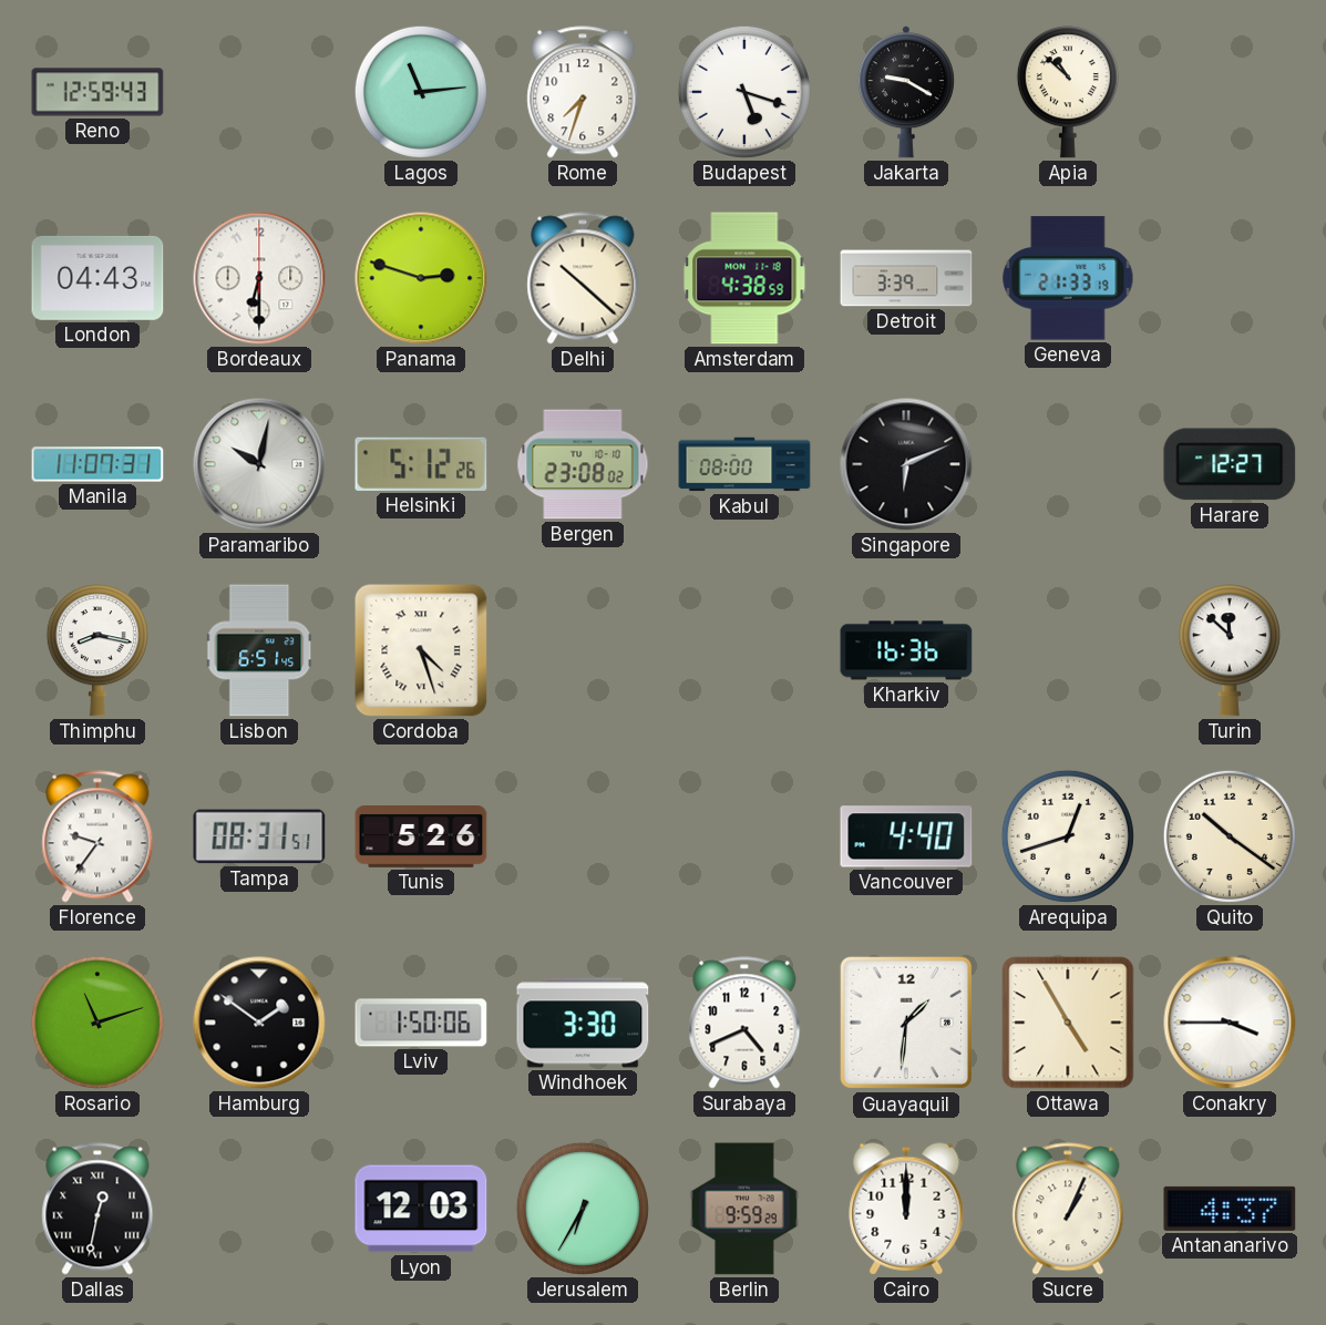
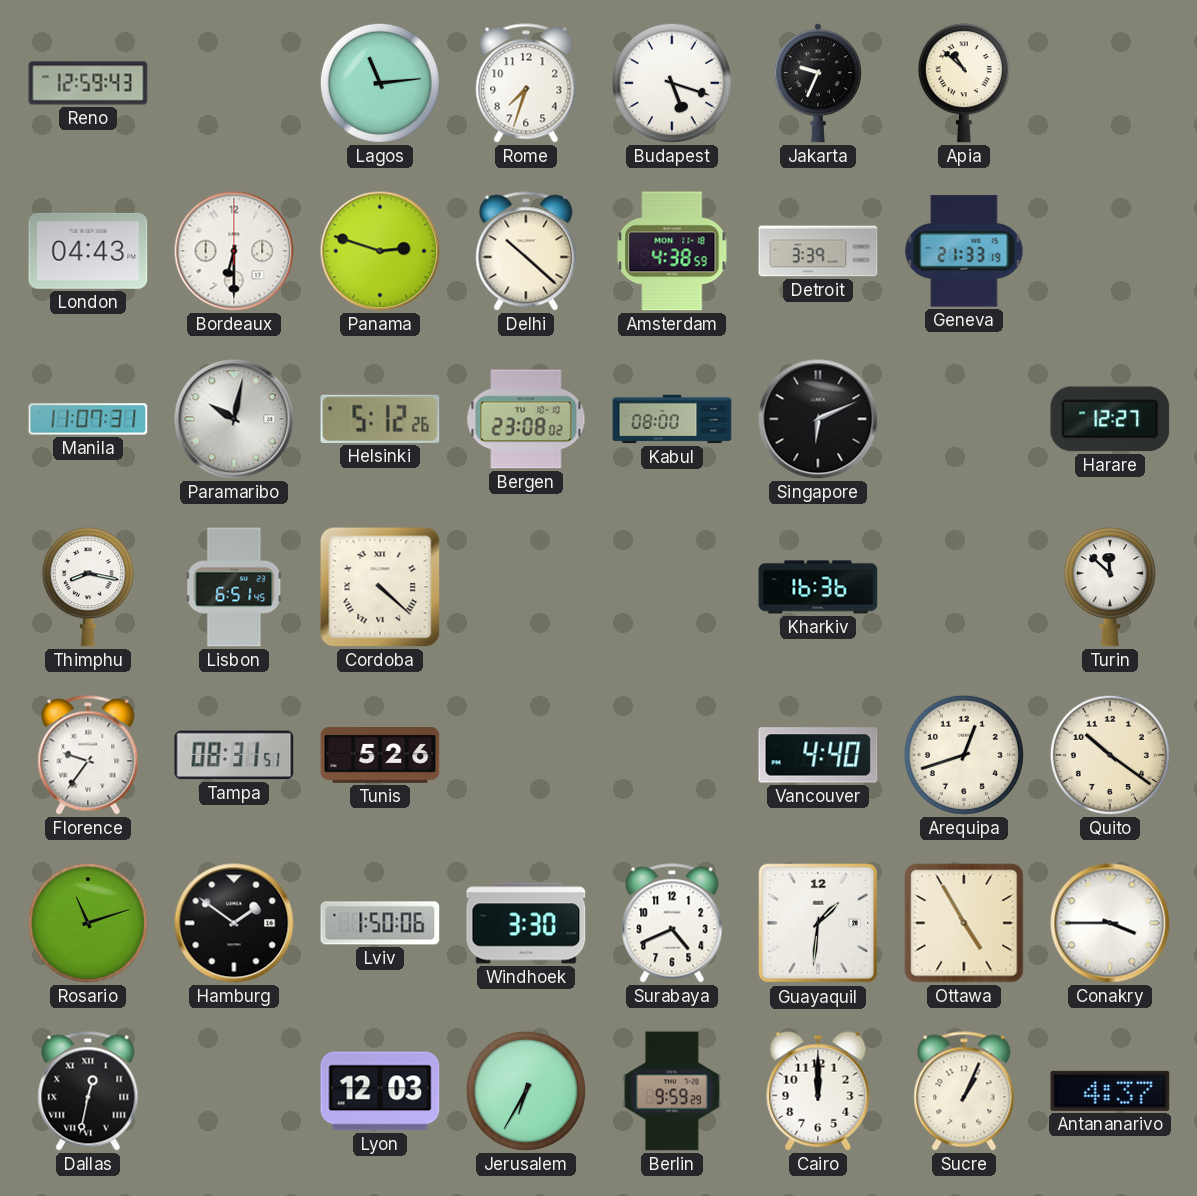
Jakarta: 9:20 -> 9:34 (818, 83)
Cordoba: 4:27 -> 4:22 (380, 587)
